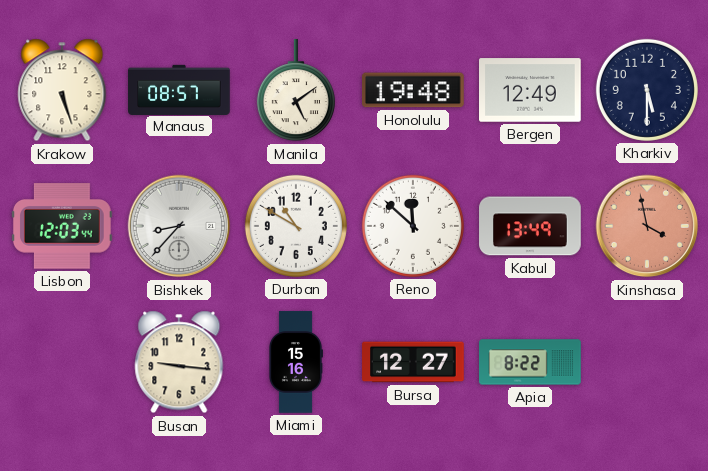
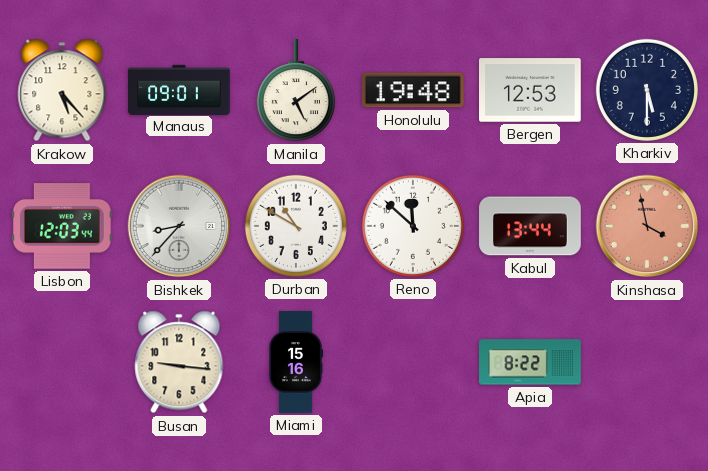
Krakow: 5:27 -> 5:23 (62, 90)
Manaus: 08:57 -> 09:01 (179, 89)
Bergen: 12:49 -> 12:53 (531, 90)
Kabul: 13:49 -> 13:44 (530, 226)
Bursa: 12:27 -> none (413, 362)
